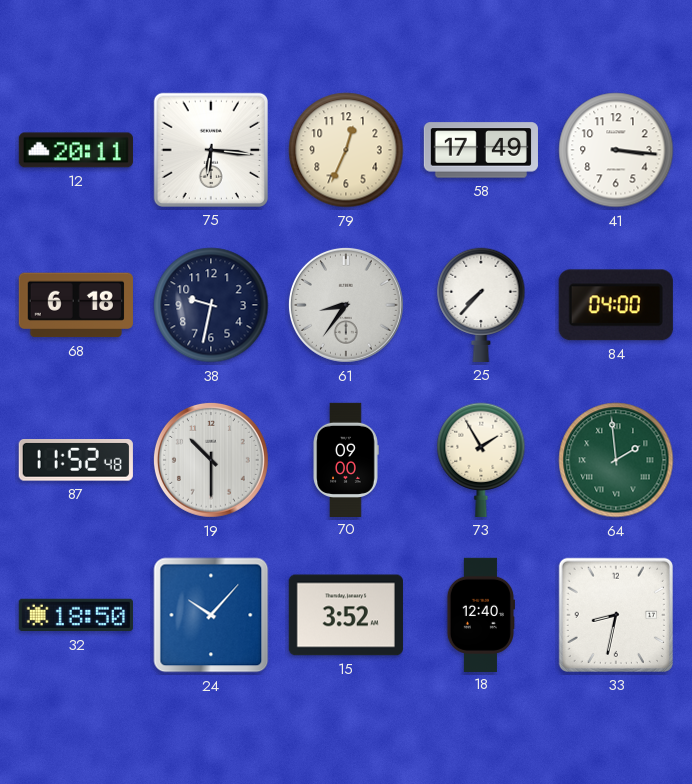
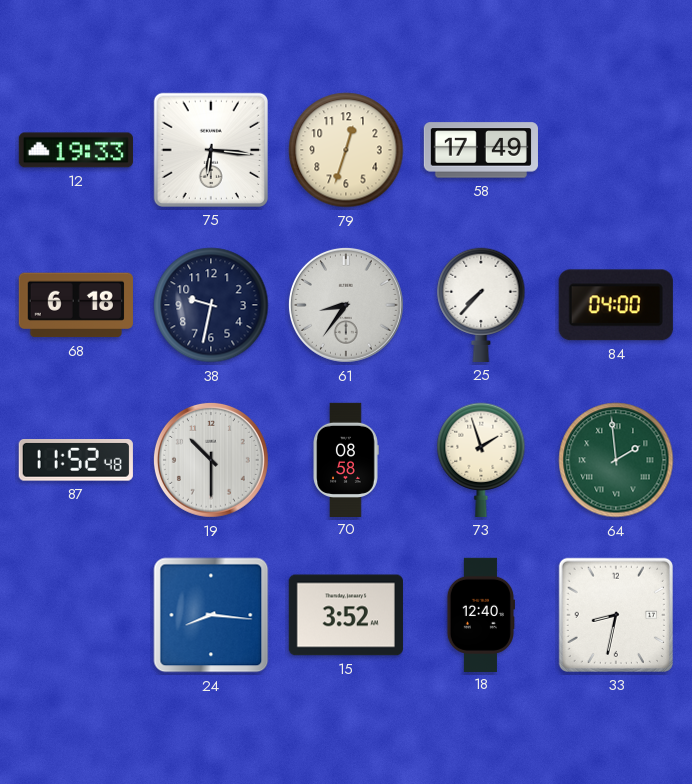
12: 20:11 -> 19:33 (76, 150)
79: 12:34 -> 12:33 (346, 150)
41: 3:16 -> none (616, 150)
70: 09:00 -> 08:58 (346, 459)
73: 1:55 -> 1:57 (481, 460)
32: 18:50 -> none (76, 615)
24: 10:07 -> 8:16 (211, 615)
